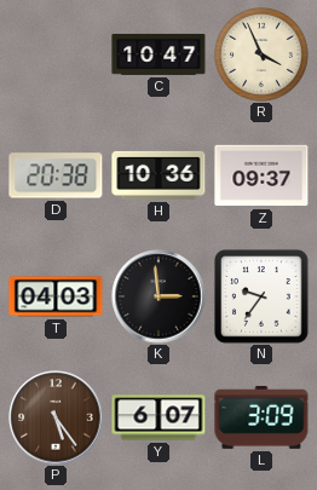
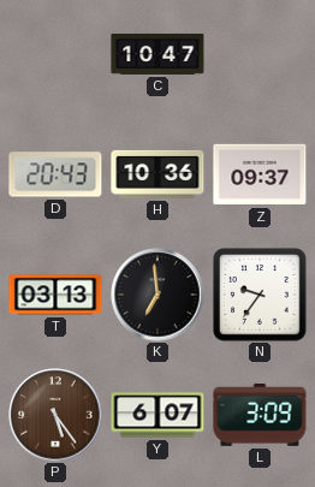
R: 3:56 -> none (263, 56)
D: 20:38 -> 20:43 (55, 174)
T: 04:03 -> 03:13 (55, 295)
K: 2:59 -> 6:59 (157, 295)
